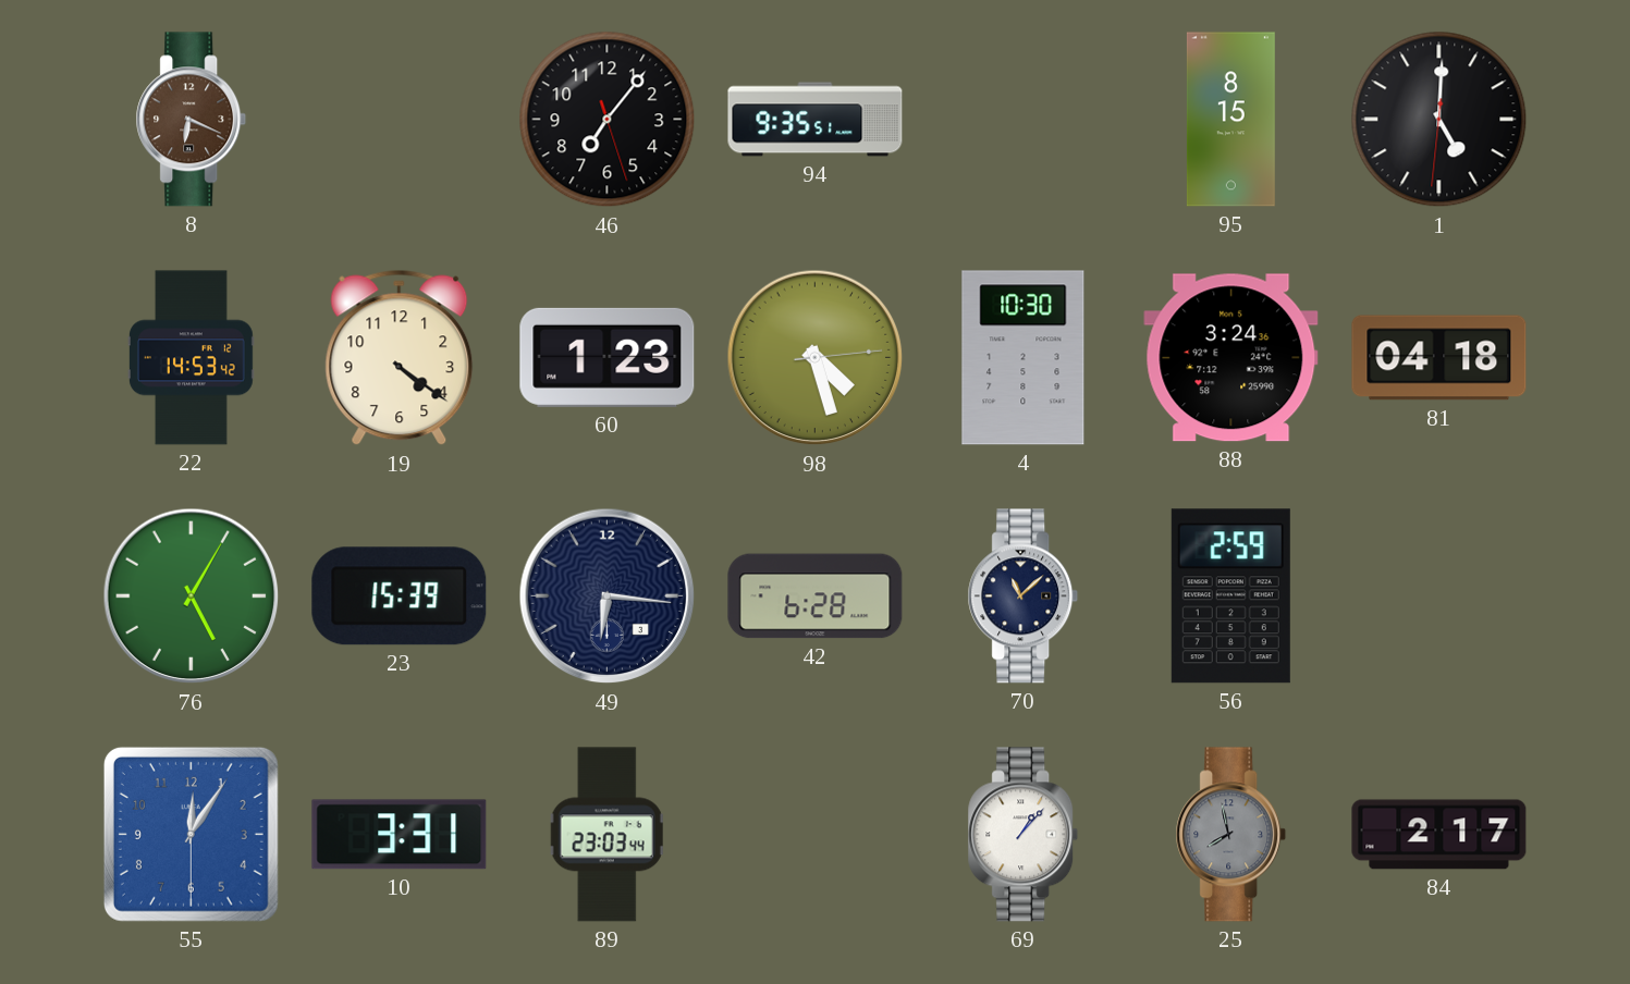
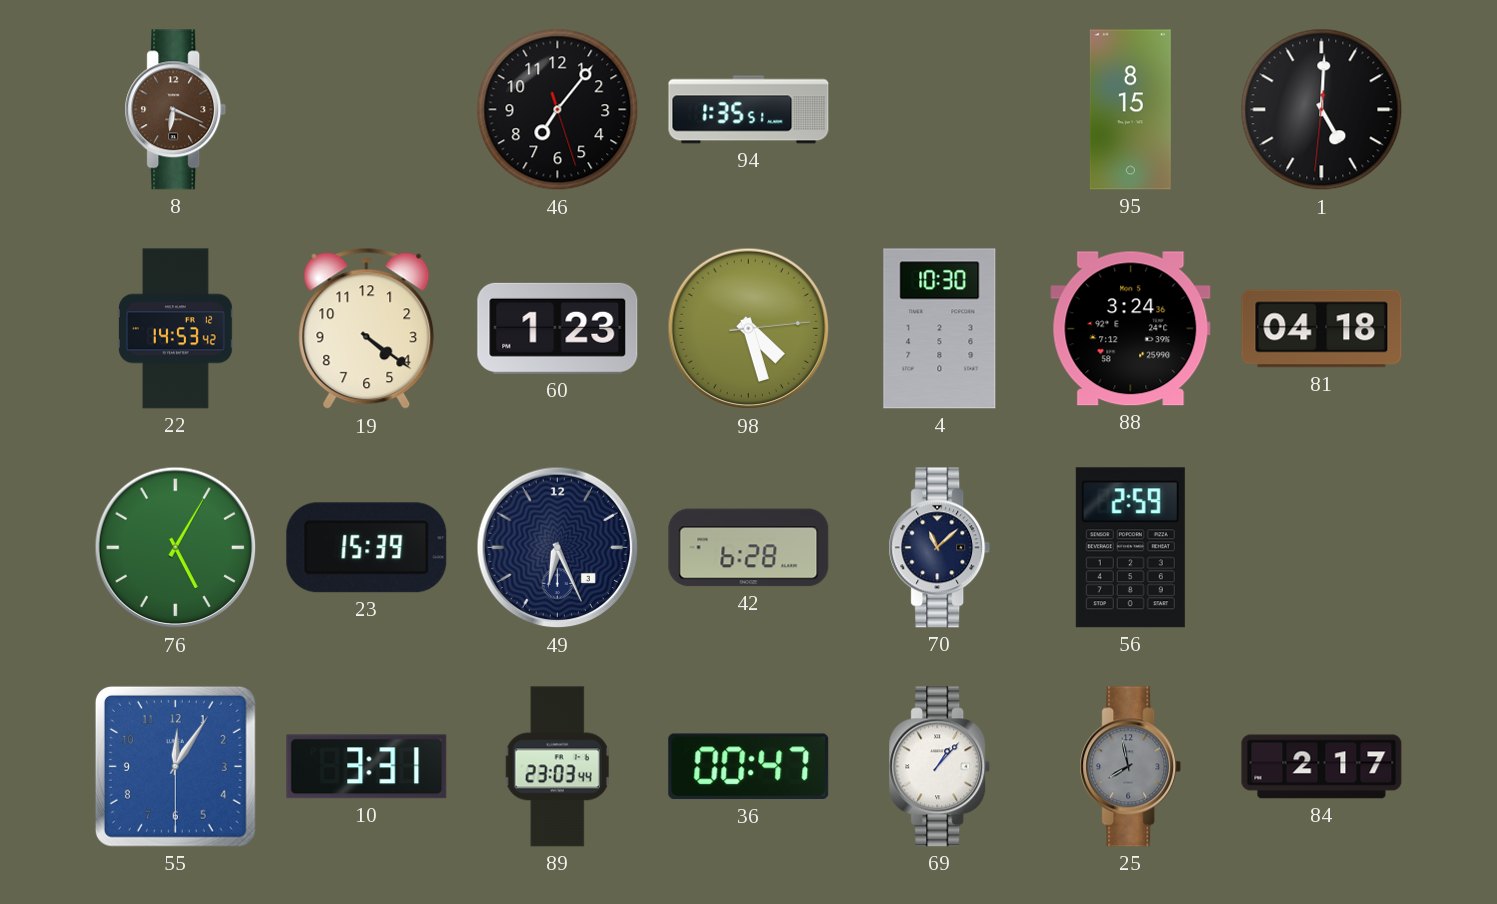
94: 9:35 -> 1:35 (749, 110)
49: 6:16 -> 6:26 (558, 548)
36: none -> 00:47 (749, 767)
